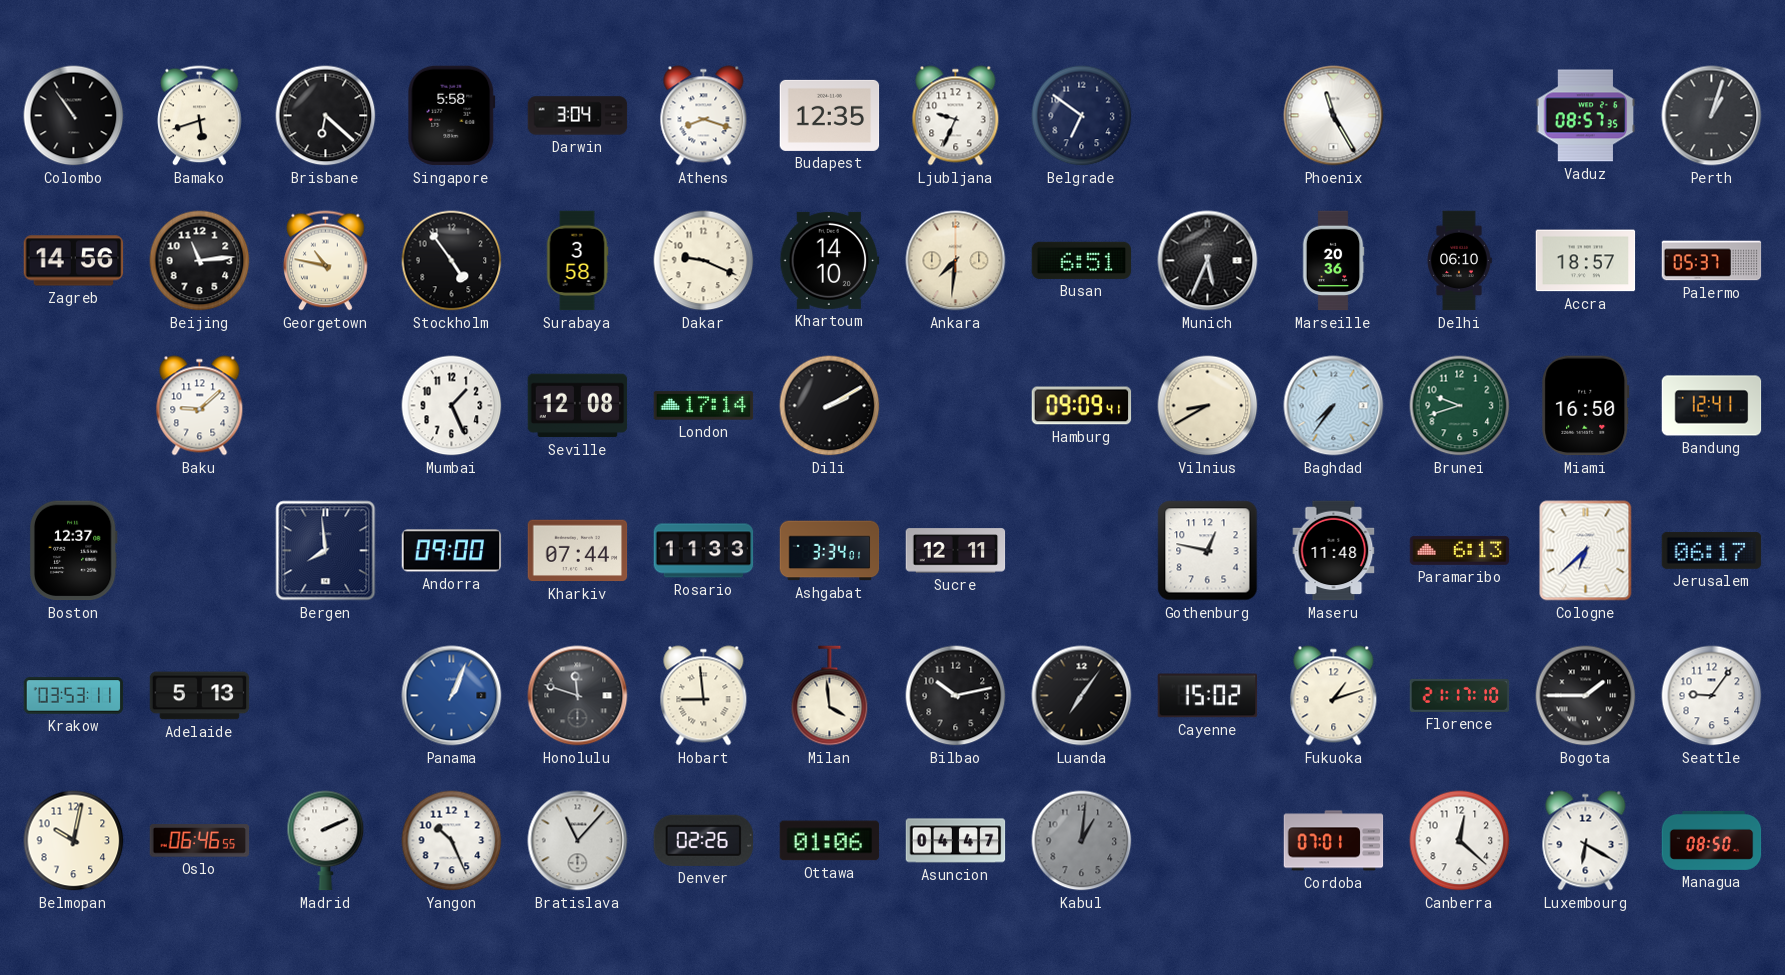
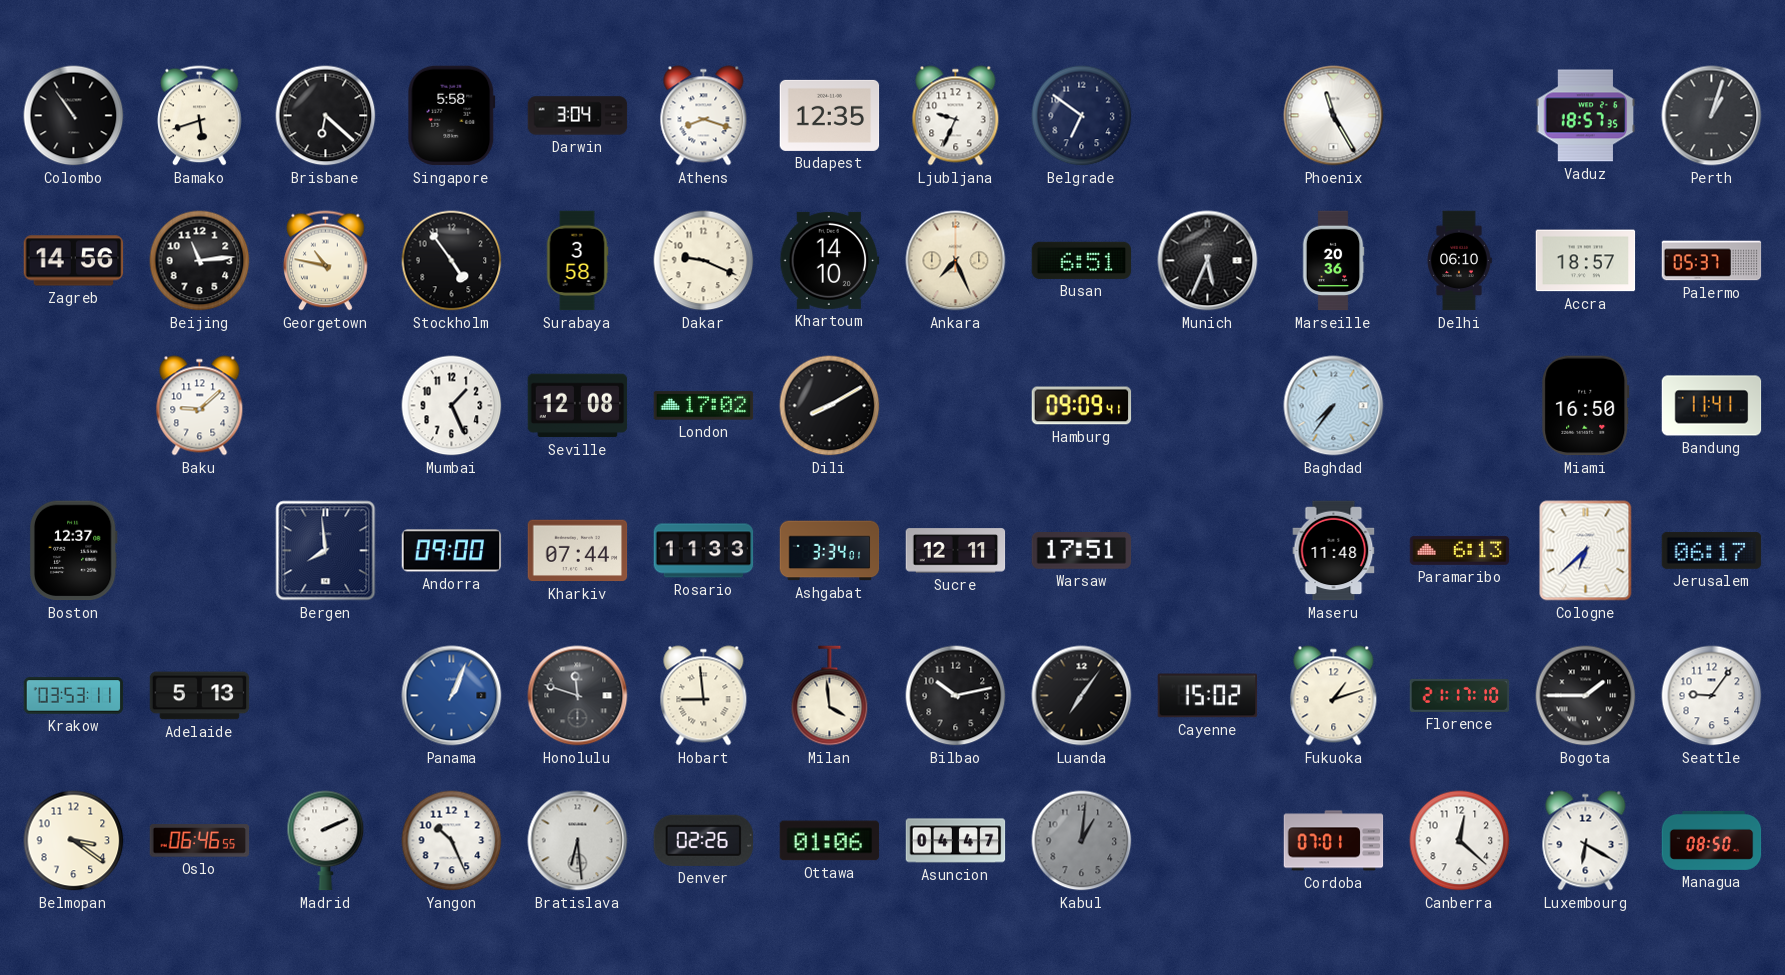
Vaduz: 08:57 -> 18:57 (1586, 116)
Ankara: 7:31 -> 7:26 (956, 261)
London: 17:14 -> 17:02 (704, 406)
Dili: 2:10 -> 8:10 (830, 406)
Vilnius: 8:40 -> none (1208, 406)
Brunei: 9:42 -> none (1460, 406)
Bandung: 12:41 -> 11:41 (1712, 406)
Warsaw: none -> 17:51 (1082, 551)
Gothenburg: 12:47 -> none (1208, 551)
Belmopan: 10:02 -> 3:21 (74, 841)
Bratislava: 11:07 -> 6:29 (578, 841)
